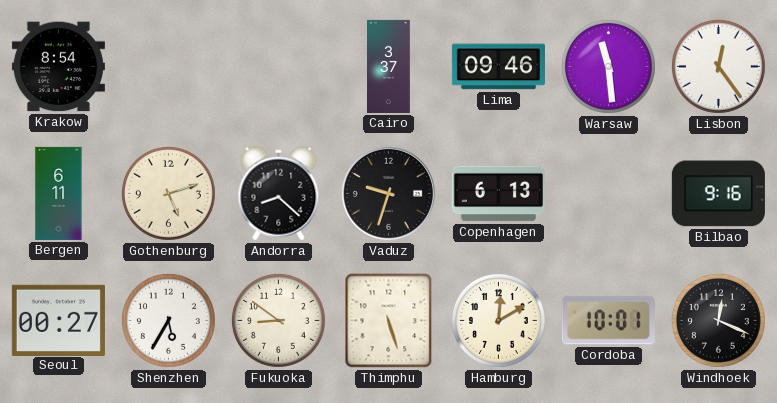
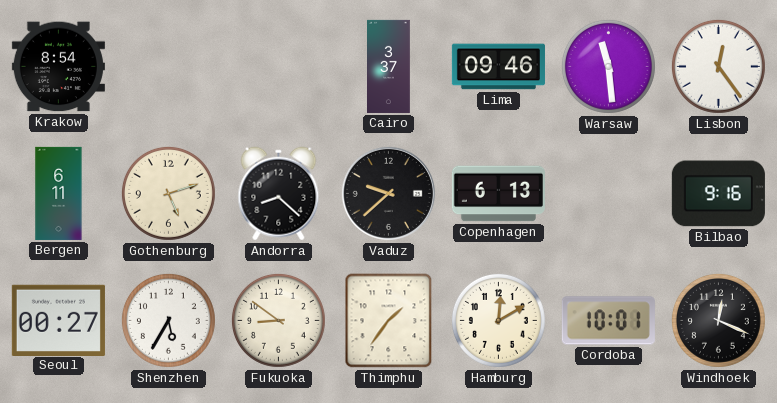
Vaduz: 9:33 -> 9:38 (388, 193)
Thimphu: 5:27 -> 1:36 (389, 321)
